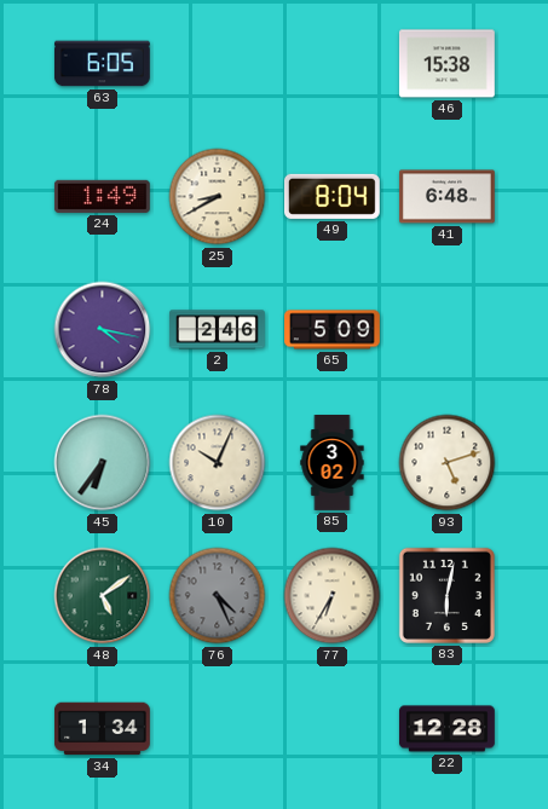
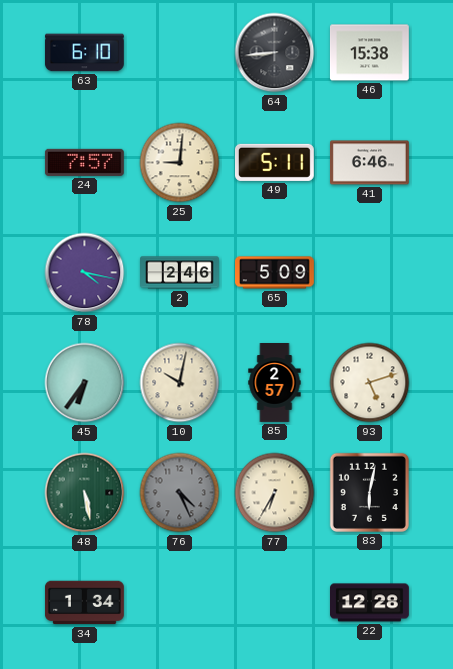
63: 6:05 -> 6:10 (84, 53)
64: none -> 8:44 (275, 53)
24: 1:49 -> 7:57 (84, 162)
25: 8:40 -> 9:01 (180, 163)
49: 8:04 -> 5:11 (274, 162)
41: 6:48 -> 6:46 (370, 163)
10: 10:04 -> 10:02 (180, 383)
85: 3:02 -> 2:57 (275, 383)
48: 5:09 -> 5:28 (85, 493)
